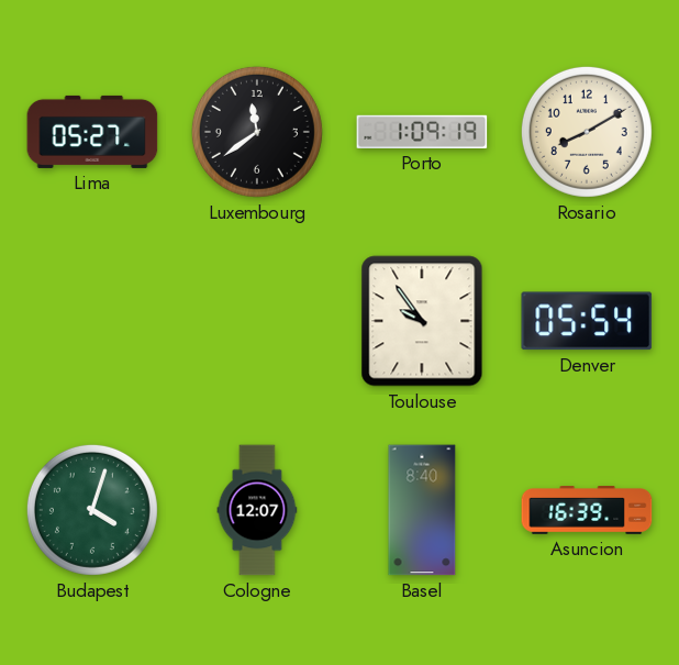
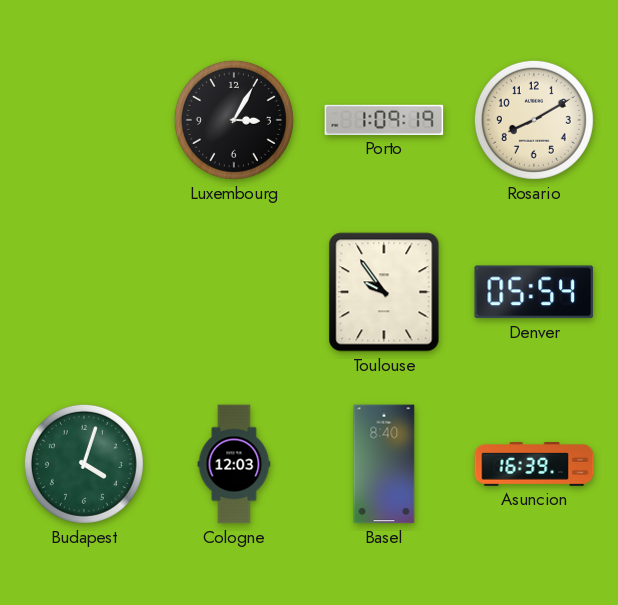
Lima: 05:27 -> none (92, 132)
Luxembourg: 11:39 -> 3:05 (234, 120)
Cologne: 12:07 -> 12:03 (234, 464)
